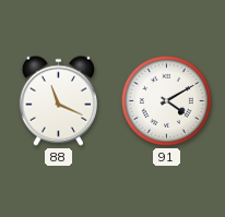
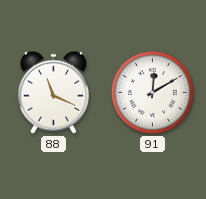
91: 4:10 -> 12:10 (152, 92)
